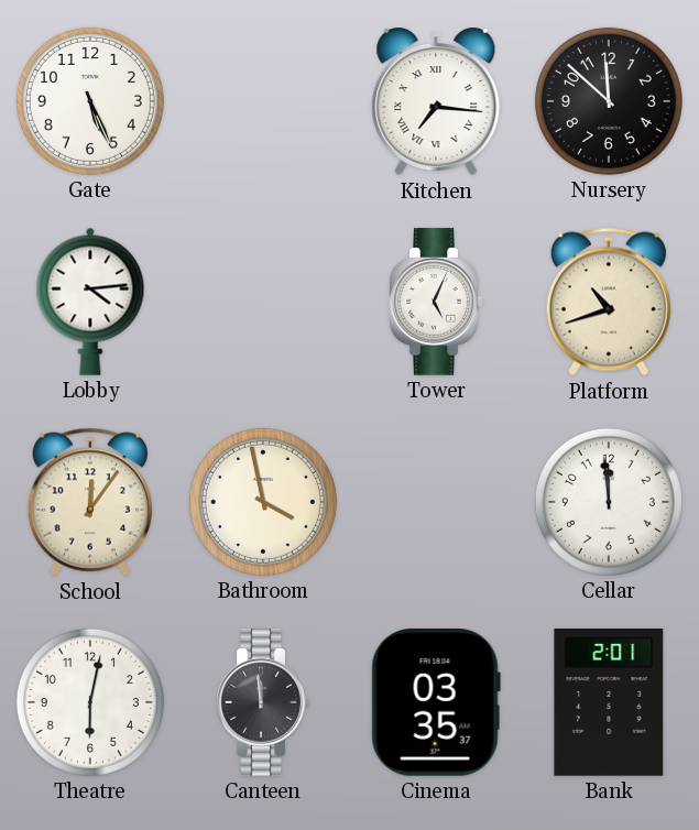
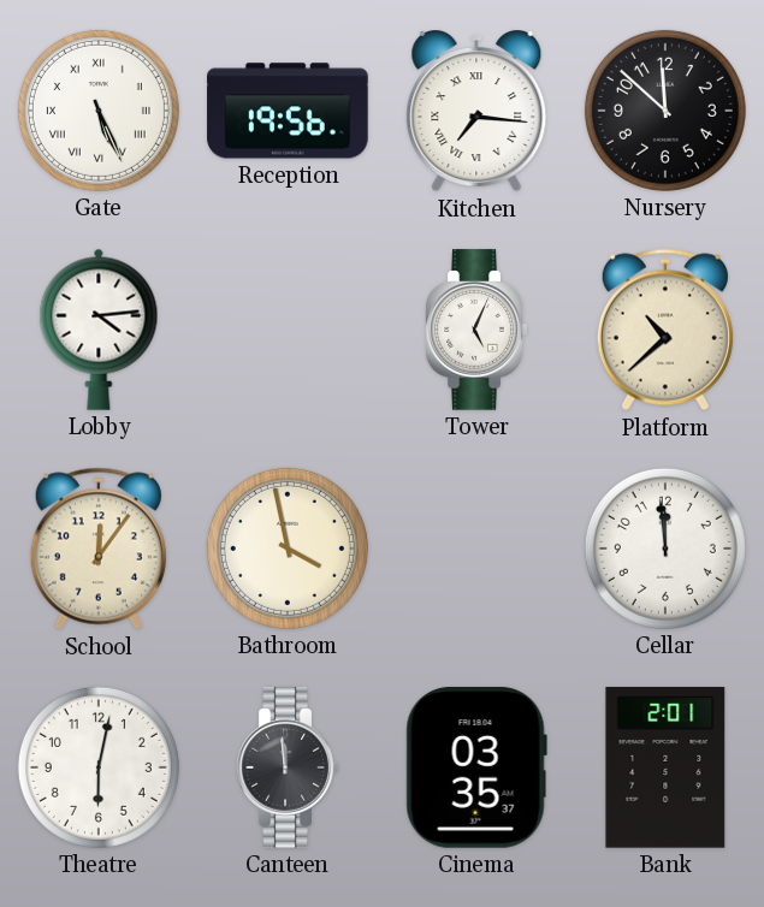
Gate numerals: Arabic -> Roman (99, 111)
Reception: none -> 19:56 (288, 111)
Platform: 10:42 -> 10:38 (665, 330)
